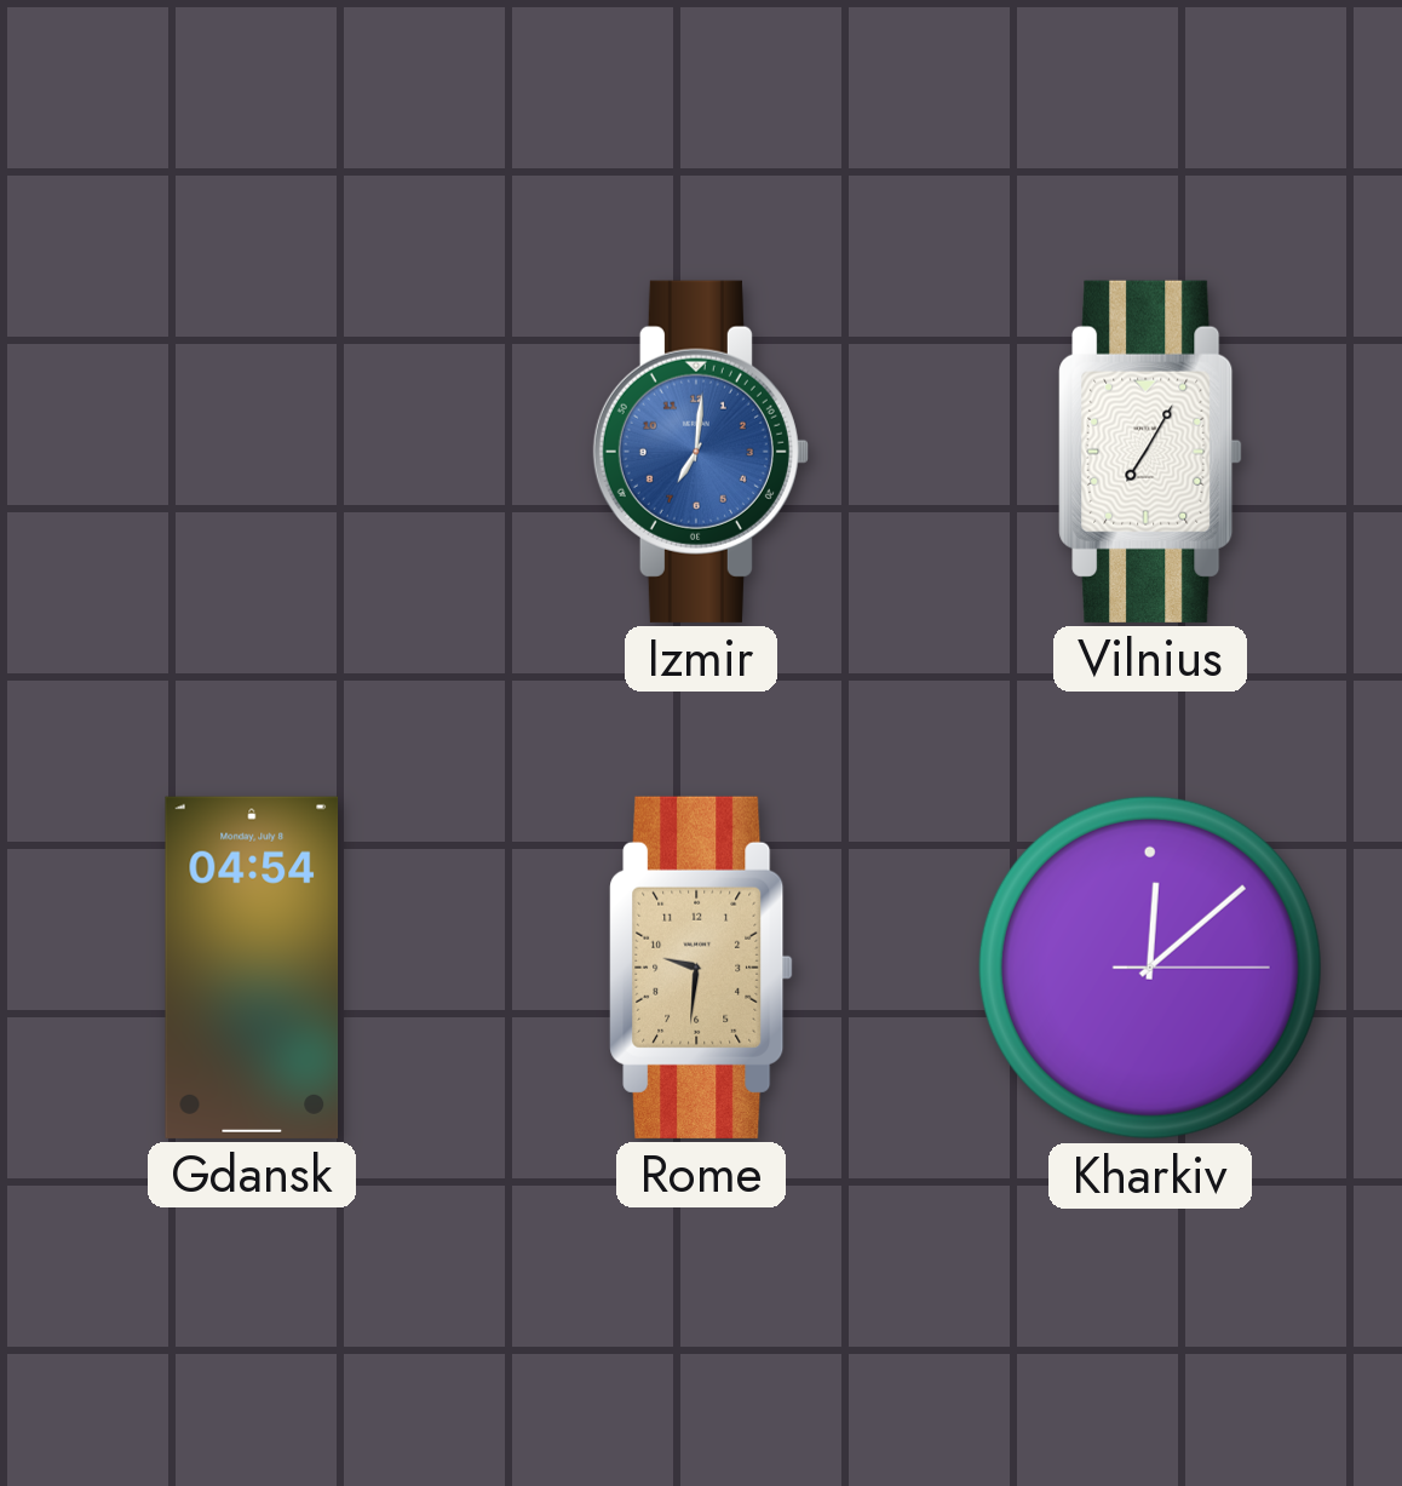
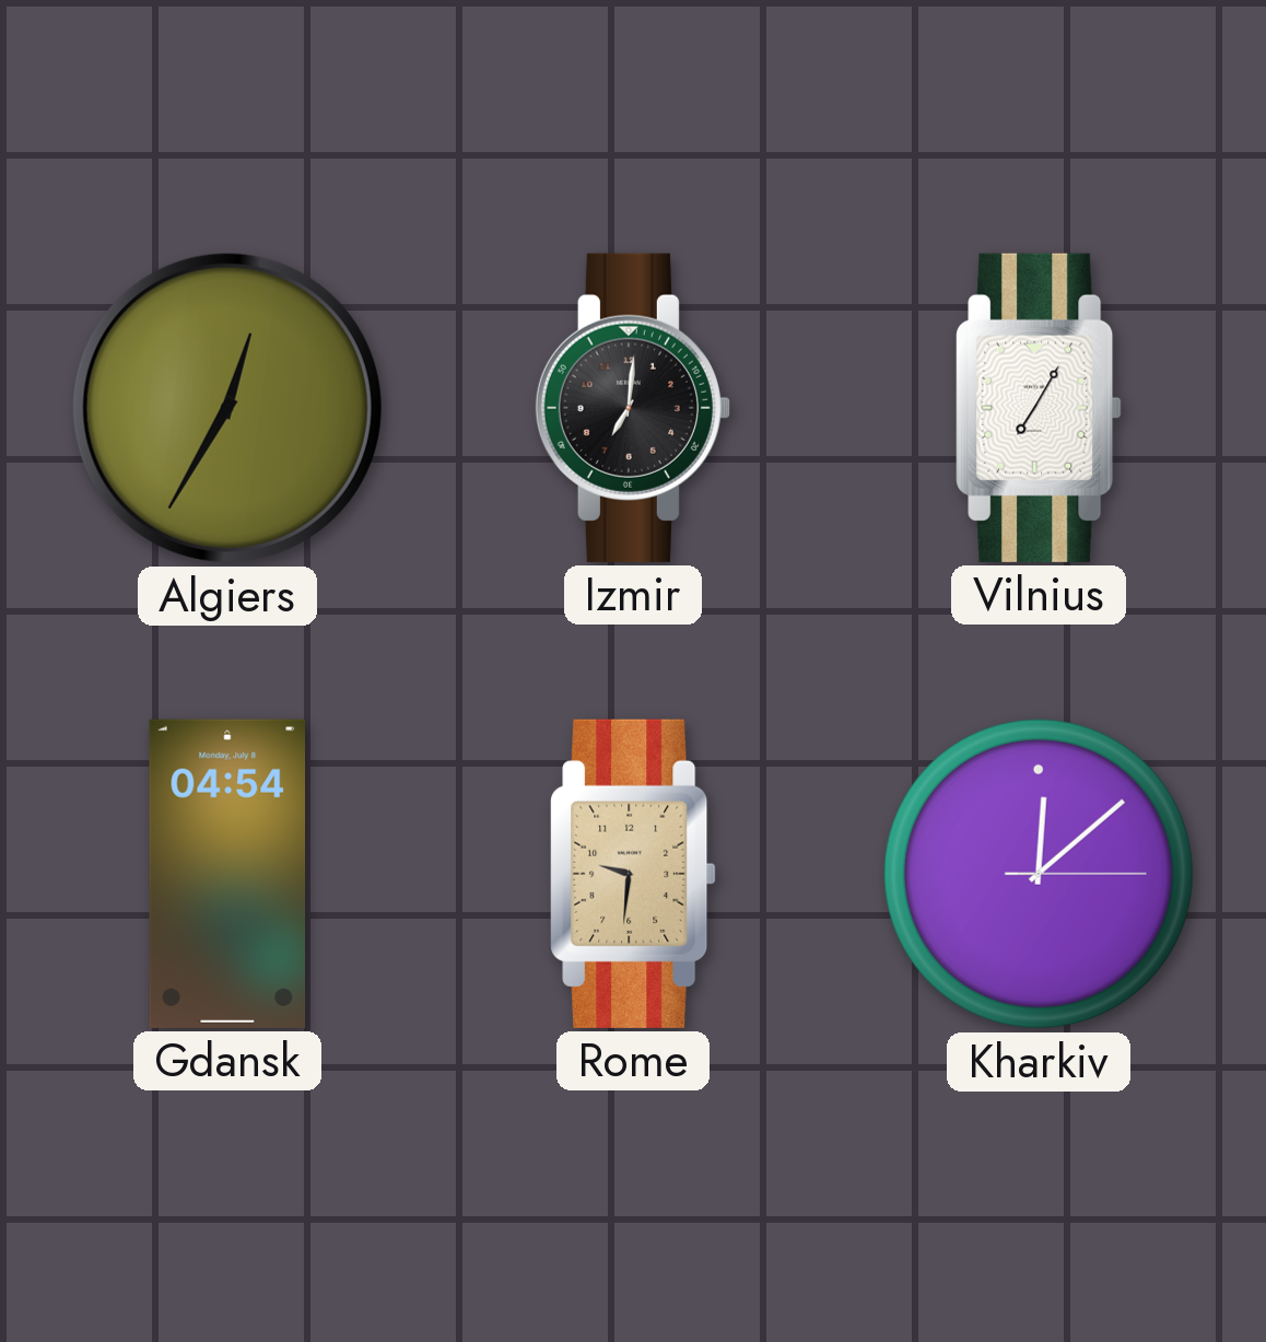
Algiers: none -> 12:35 (227, 408)
Izmir dial: blue -> black (633, 408)
